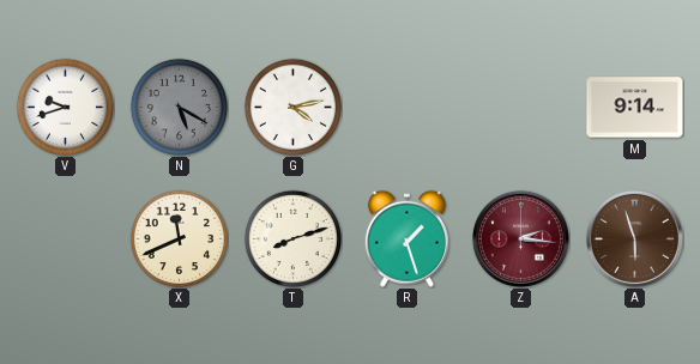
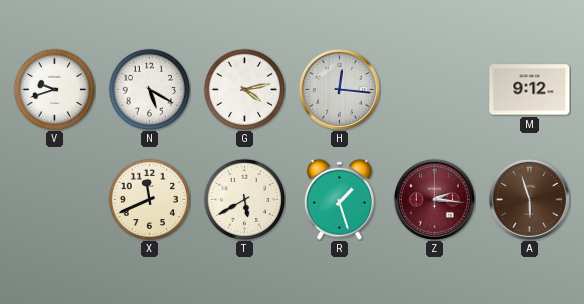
N dial: grey -> white (149, 89)
H: none -> 12:16 (339, 89)
M: 9:14 -> 9:12 (530, 90)
T: 8:12 -> 5:40 (244, 199)
